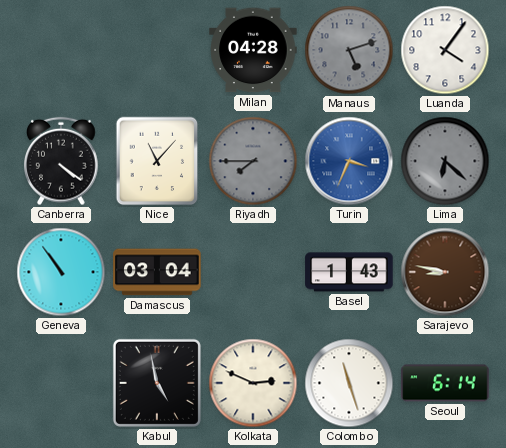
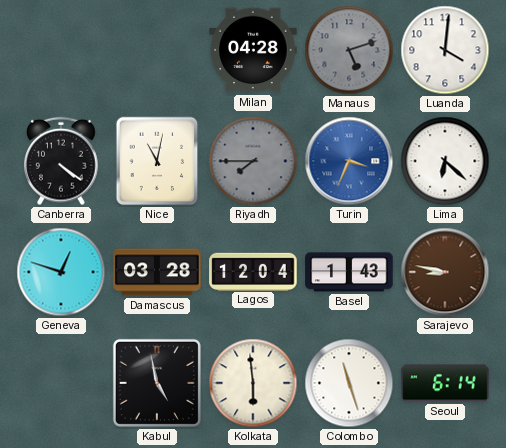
Luanda: 4:06 -> 4:01 (445, 50)
Nice: 11:07 -> 11:02 (157, 161)
Lima dial: grey -> white (445, 161)
Geneva: 10:54 -> 12:48 (61, 272)
Damascus: 03:04 -> 03:28 (157, 272)
Lagos: none -> 12:04 (253, 271)
Kolkata: 2:49 -> 5:59 (253, 383)
